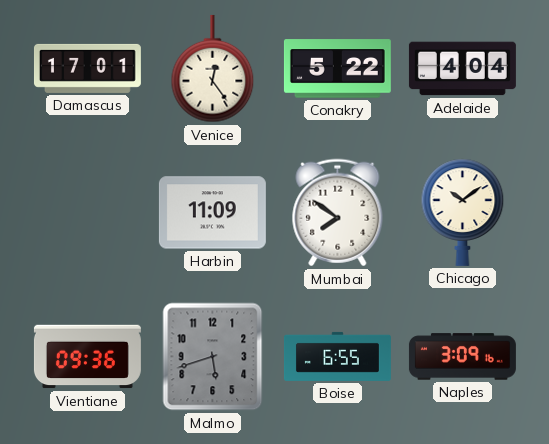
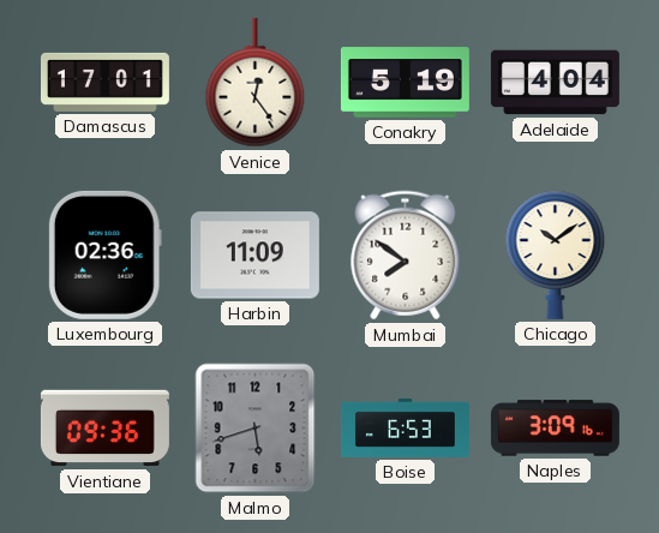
Conakry: 5:22 -> 5:19 (405, 83)
Luxembourg: none -> 02:36 (104, 254)
Boise: 6:55 -> 6:53 (405, 427)
